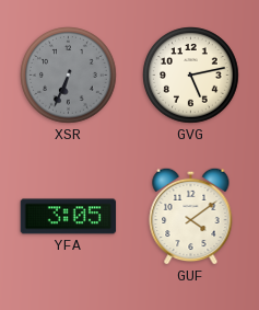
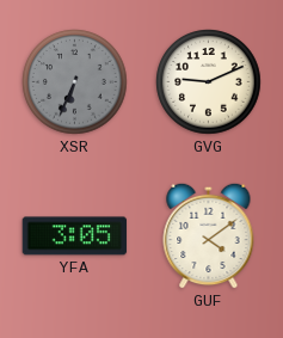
GVG: 5:13 -> 9:11 (209, 82)
